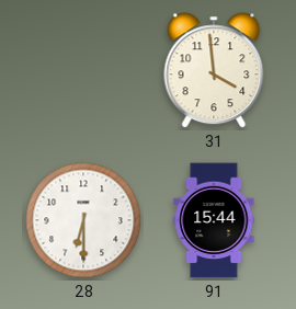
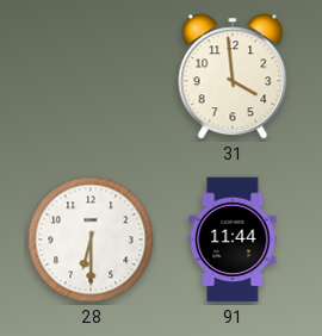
91: 15:44 -> 11:44 (233, 239)
